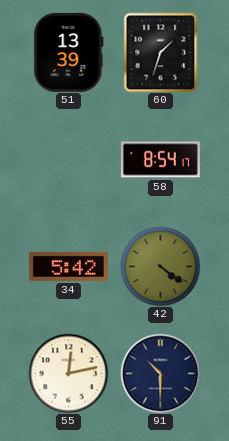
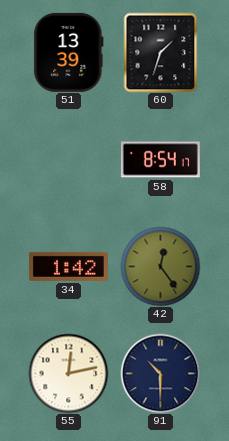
34: 5:42 -> 1:42 (68, 266)
42: 4:21 -> 12:24 (160, 266)
